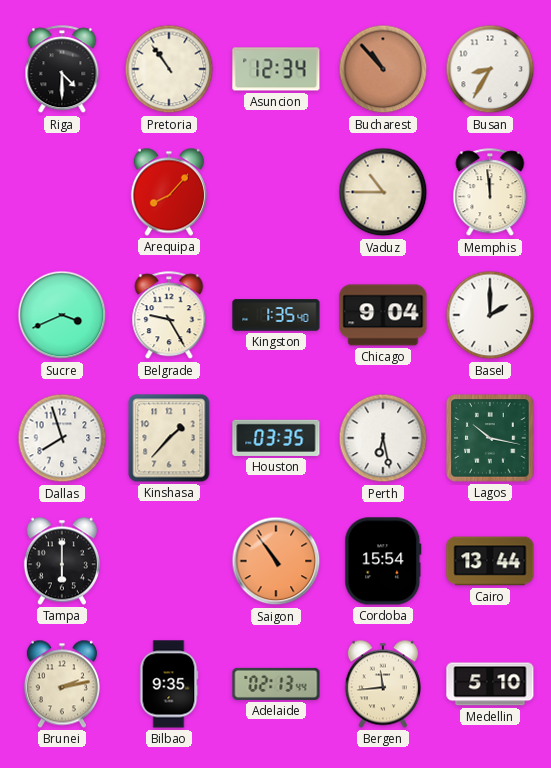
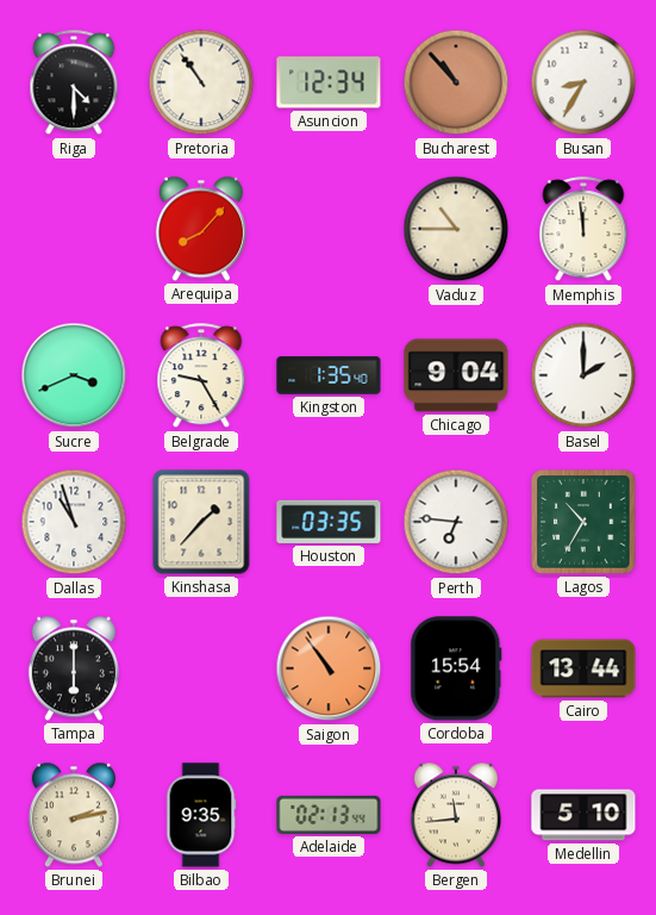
Dallas: 7:57 -> 10:57 (74, 522)
Perth: 6:28 -> 6:46 (456, 522)
Lagos: 10:17 -> 10:35 (583, 522)
